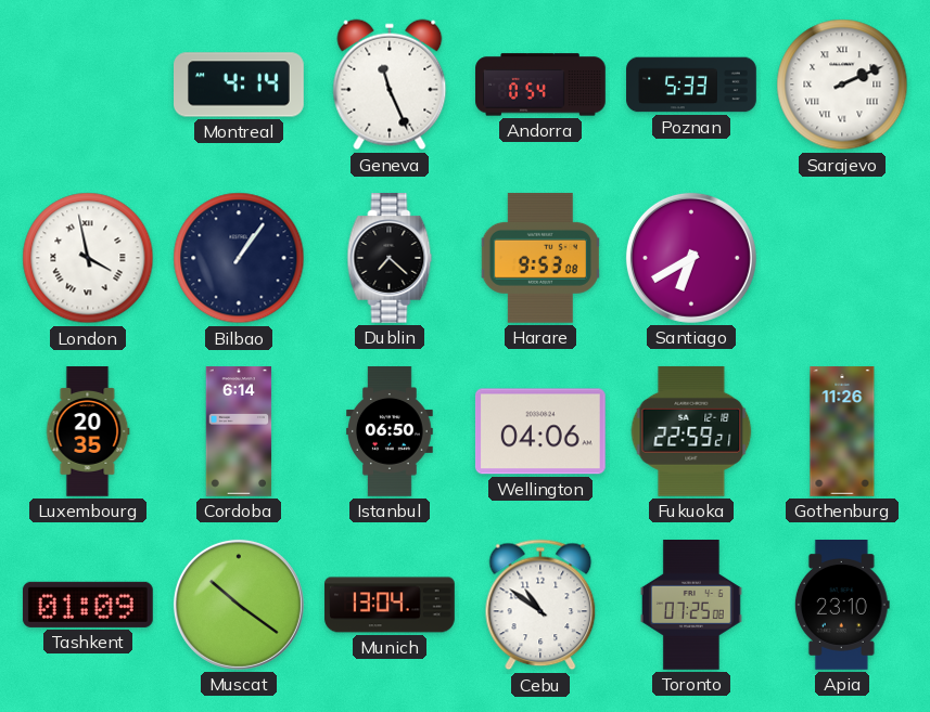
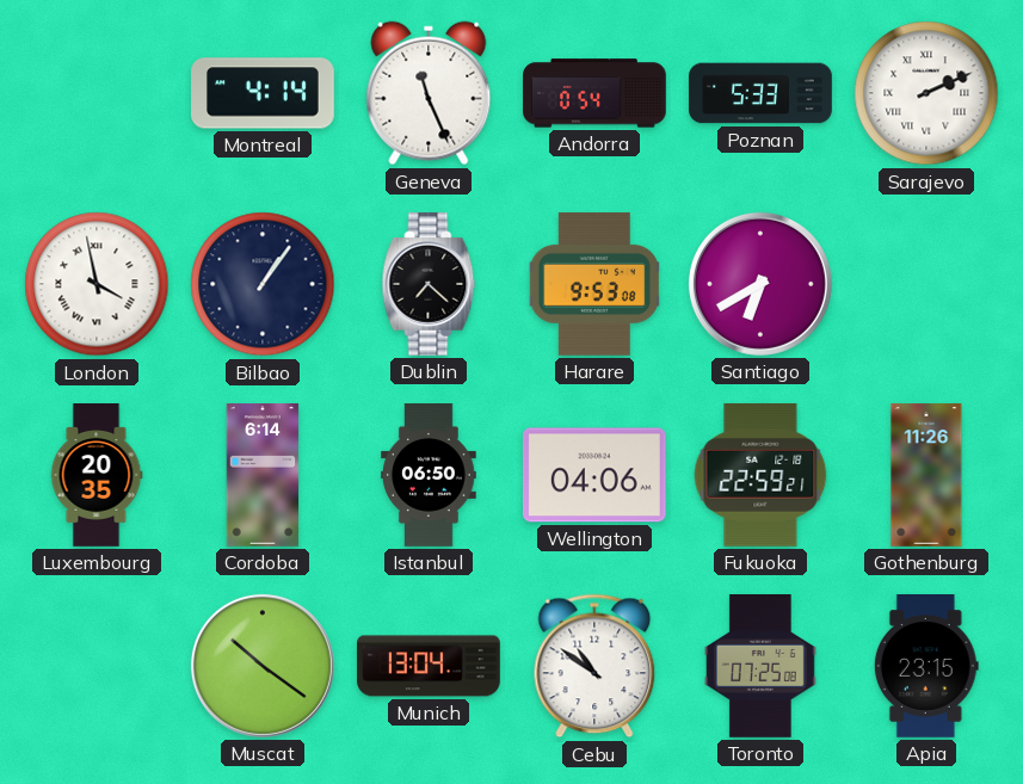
Tashkent: 01:09 -> none (88, 605)
Apia: 23:10 -> 23:15 (926, 667)
